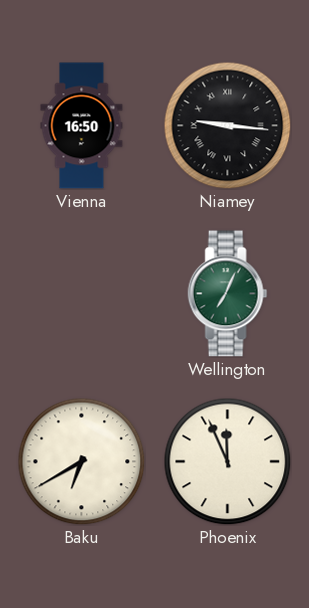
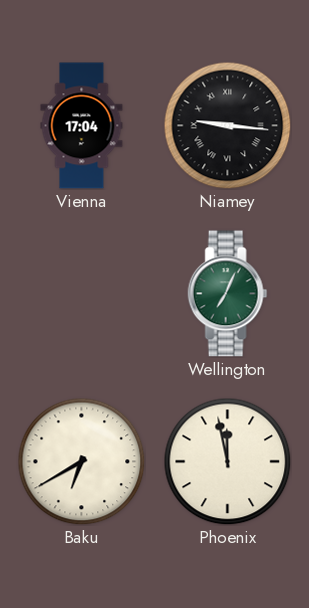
Vienna: 16:50 -> 17:04 (82, 126)
Phoenix: 11:56 -> 11:58 (227, 461)
